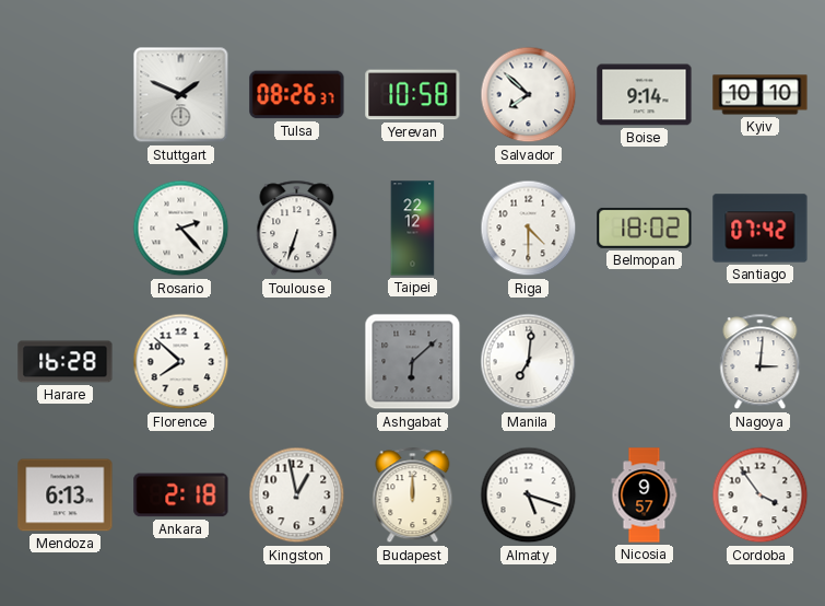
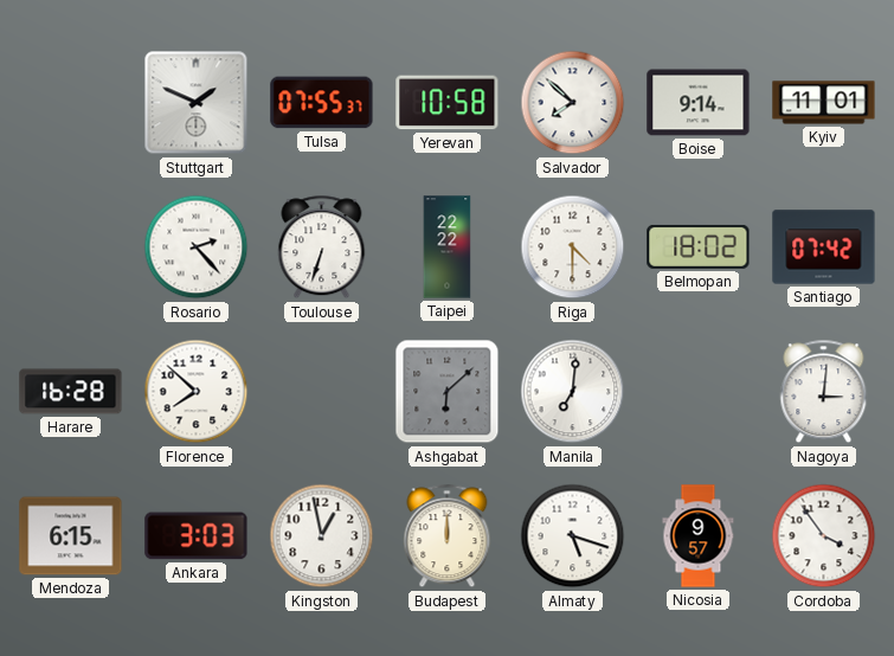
Tulsa: 08:26 -> 07:55 (322, 103)
Kyiv: 10:10 -> 11:01 (824, 103)
Taipei: 22:12 -> 22:22 (448, 247)
Mendoza: 6:13 -> 6:15 (71, 536)
Ankara: 2:18 -> 3:03 (197, 536)
